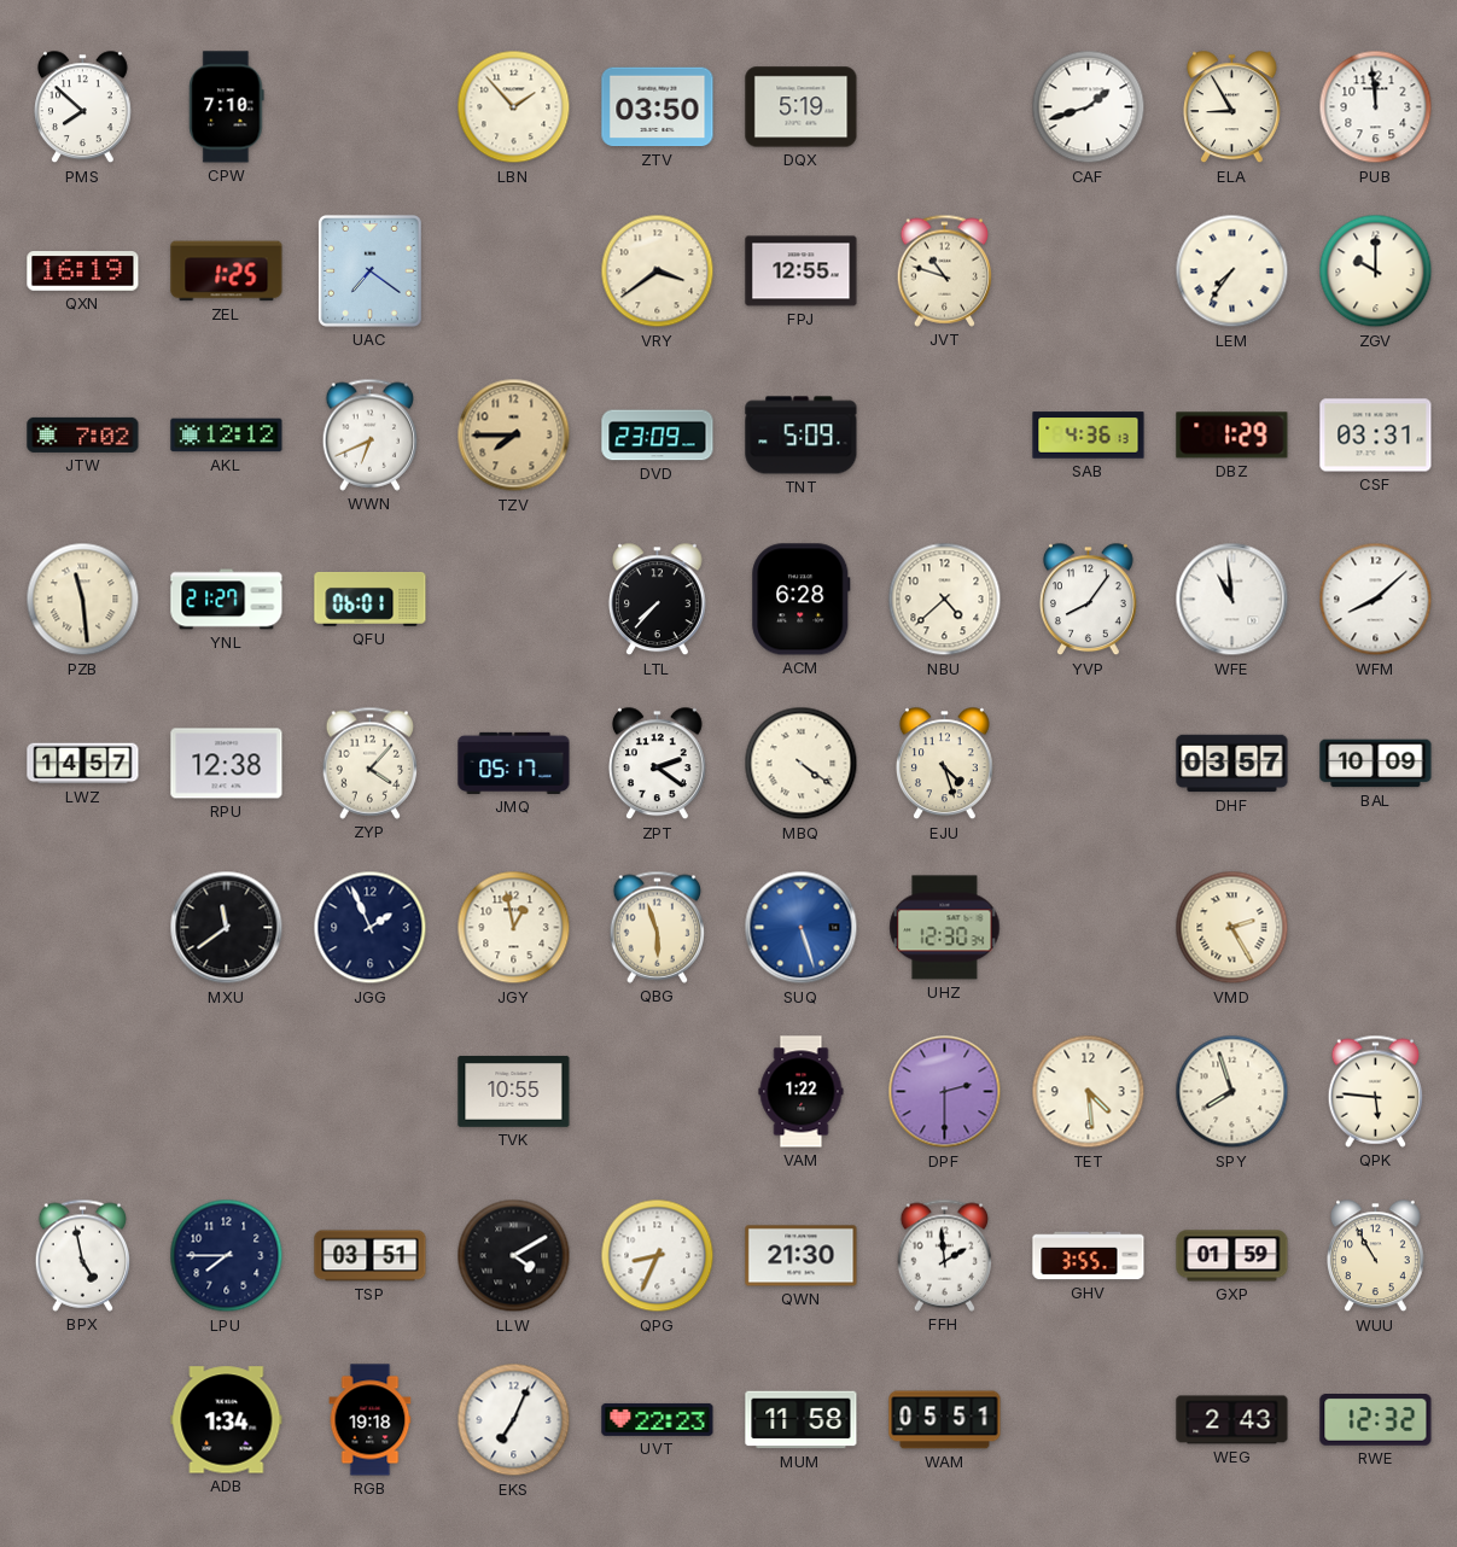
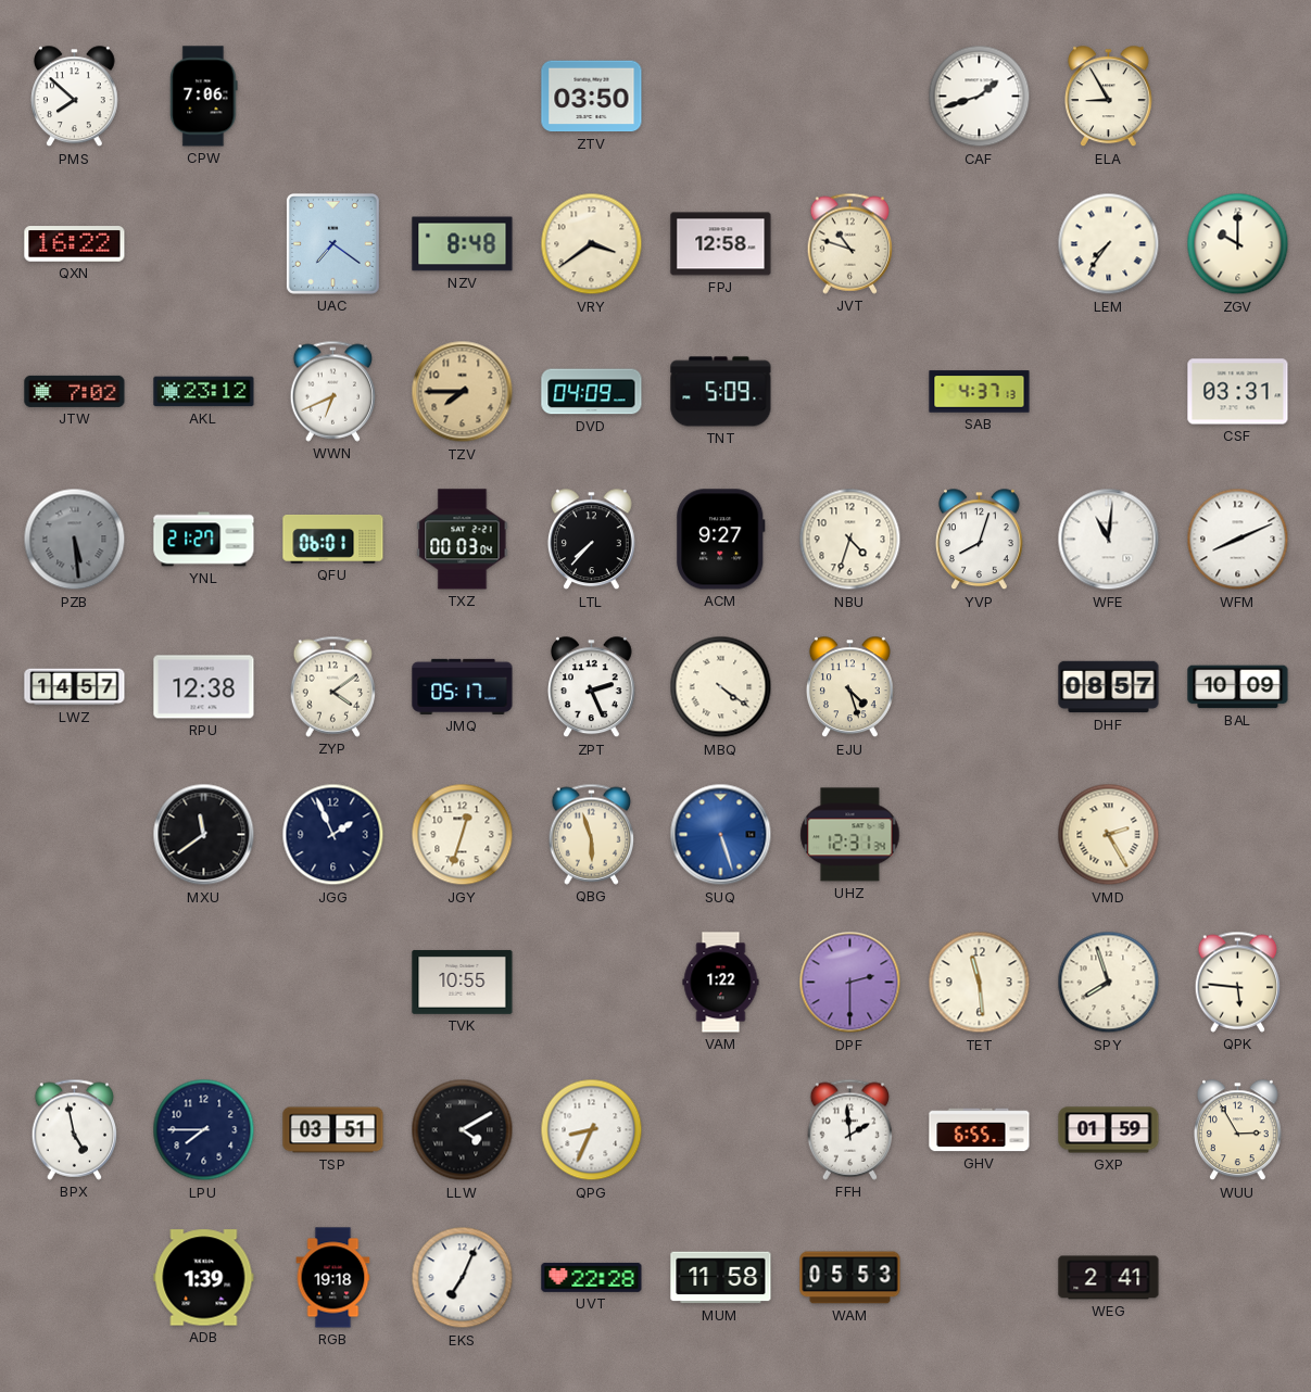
CPW: 7:10 -> 7:06 (204, 97)
LBN: 1:53 -> none (514, 107)
DQX: 5:19 -> none (802, 107)
PUB: 11:59 -> none (1376, 107)
QXN: 16:19 -> 16:22 (75, 244)
ZEL: 1:25 -> none (227, 272)
NZV: none -> 8:48 (463, 244)
FPJ: 12:55 -> 12:58 (721, 244)
AKL: 12:12 -> 23:12 (204, 392)
DVD: 23:09 -> 04:09 (592, 392)
SAB: 4:36 -> 4:37 (980, 392)
DBZ: 1:29 -> none (1232, 436)
PZB: 11:29 -> 5:29 (75, 540)
PZB dial: cream -> grey (75, 540)
TXZ: none -> 00:03 (463, 540)
ACM: 6:28 -> 9:27 (721, 540)
NBU: 4:38 -> 4:33 (850, 540)
YVP: 8:06 -> 8:03 (979, 540)
WFE: 10:59 -> 11:01 (1109, 540)
WFM: 8:08 -> 8:11 (1238, 540)
ZYP: 4:07 -> 4:09 (333, 686)
ZPT: 2:21 -> 2:26 (591, 687)
DHF: 03:57 -> 08:57 (1109, 687)
JGY: 12:58 -> 12:33 (463, 835)
UHZ: 12:30 -> 12:31 (850, 835)
TET: 4:29 -> 11:29 (980, 983)
QWN: 21:30 -> none (802, 1256)
GHV: 3:55 -> 6:55 (980, 1130)
WUU: 10:55 -> 2:55 (1237, 1130)
ADB: 1:34 -> 1:39 (204, 1278)
UVT: 22:23 -> 22:28 (592, 1277)
WAM: 05:51 -> 05:53 (850, 1278)
WEG: 2:43 -> 2:41 (1109, 1278)
RWE: 12:32 -> none (1376, 1420)
